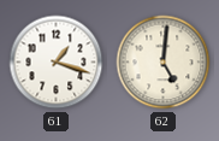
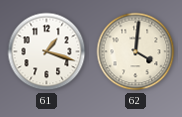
62: 5:01 -> 4:01 (136, 52)
